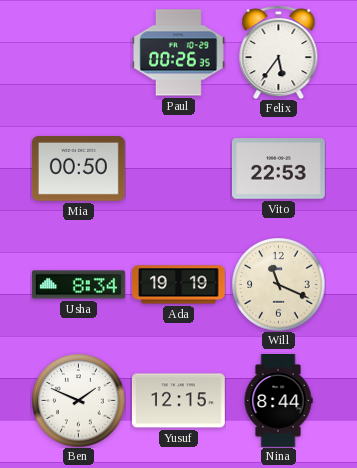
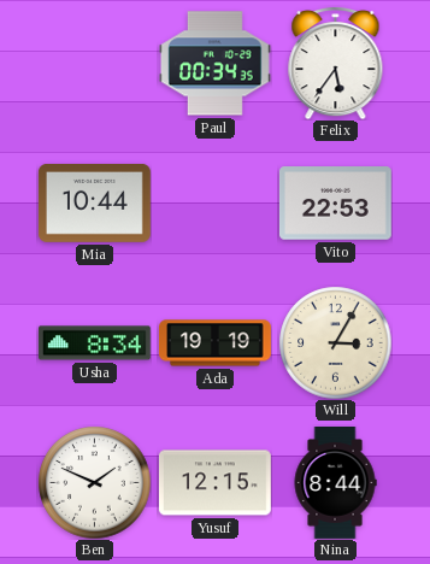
Paul: 00:26 -> 00:34 (214, 64)
Mia: 00:50 -> 10:44 (94, 202)
Will: 11:19 -> 3:05 (335, 342)
